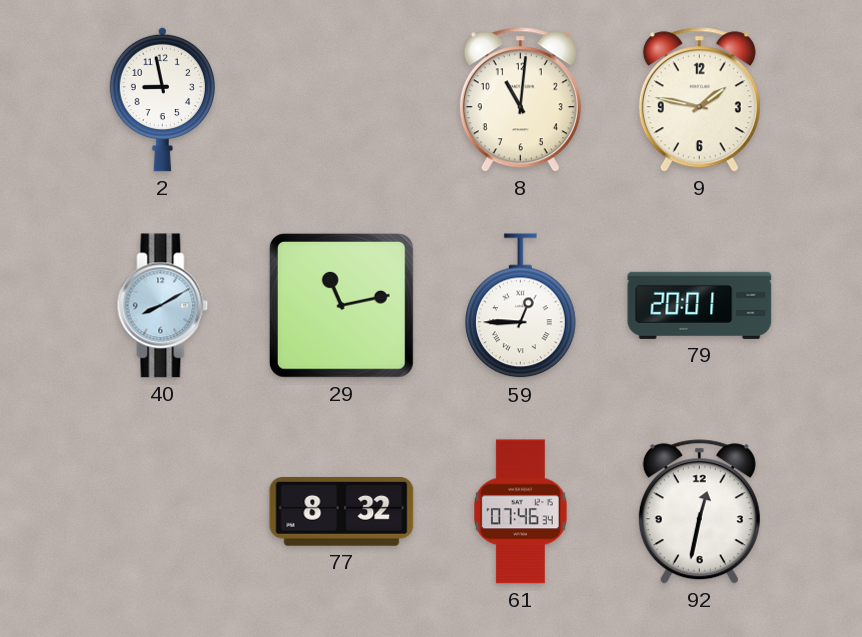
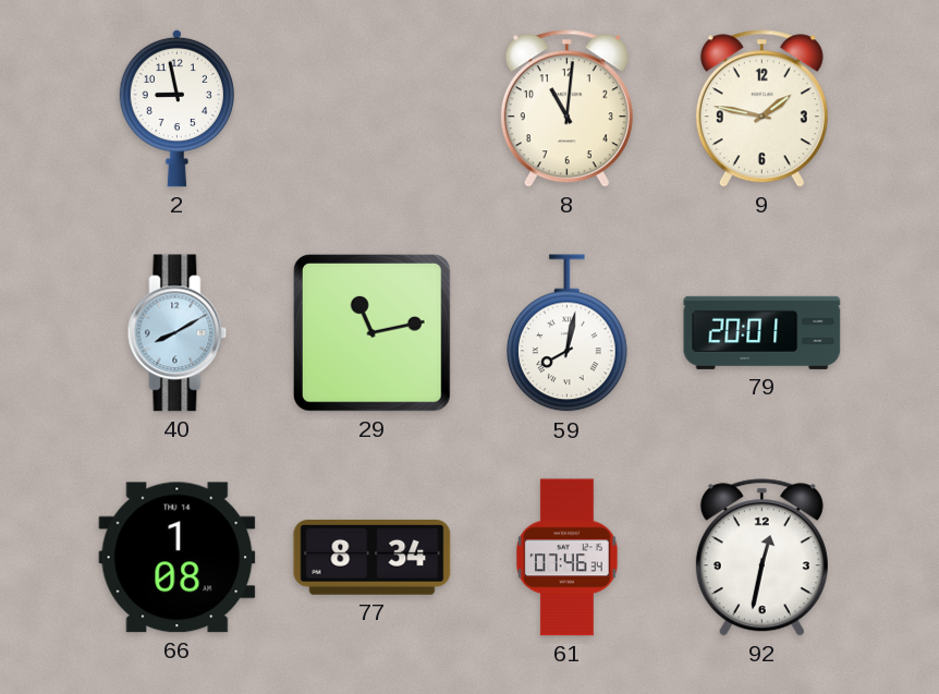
59: 12:45 -> 8:02 (566, 333)
66: none -> 1:08 (178, 558)
77: 8:32 -> 8:34 (373, 558)
